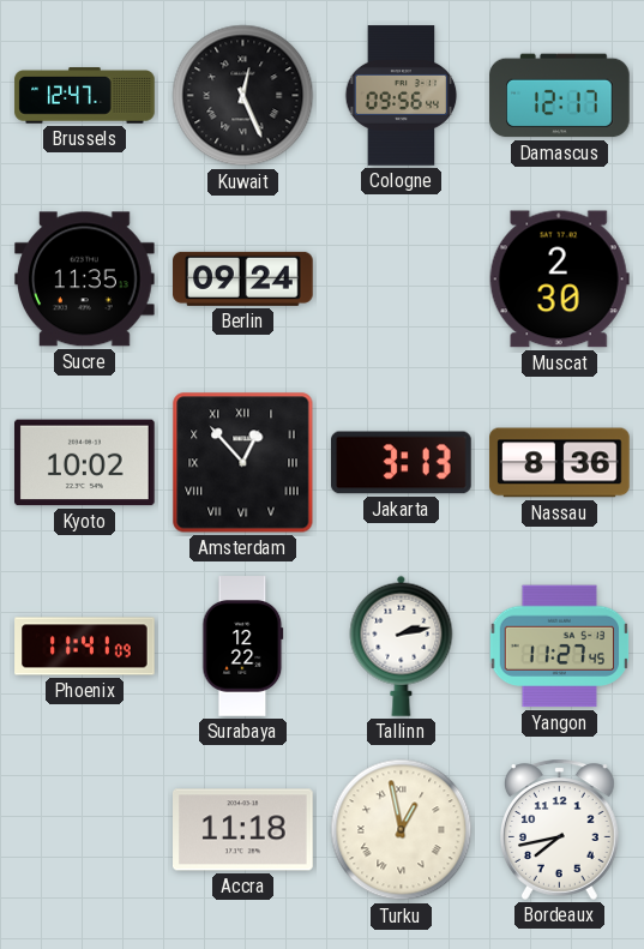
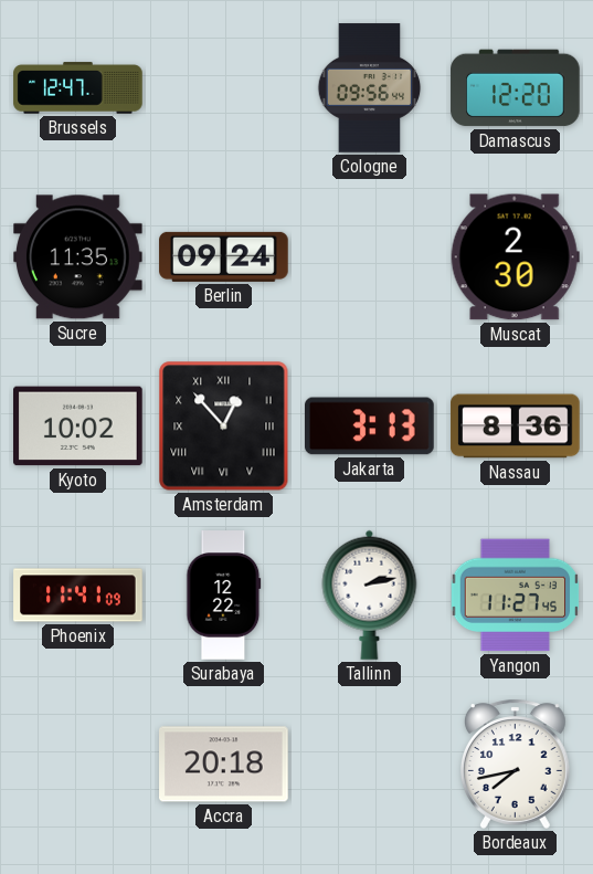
Kuwait: 12:26 -> none (243, 96)
Damascus: 12:17 -> 12:20 (516, 88)
Accra: 11:18 -> 20:18 (224, 765)
Turku: 12:58 -> none (402, 830)
